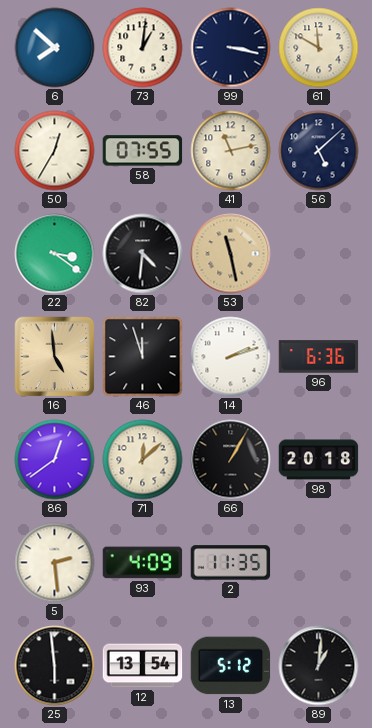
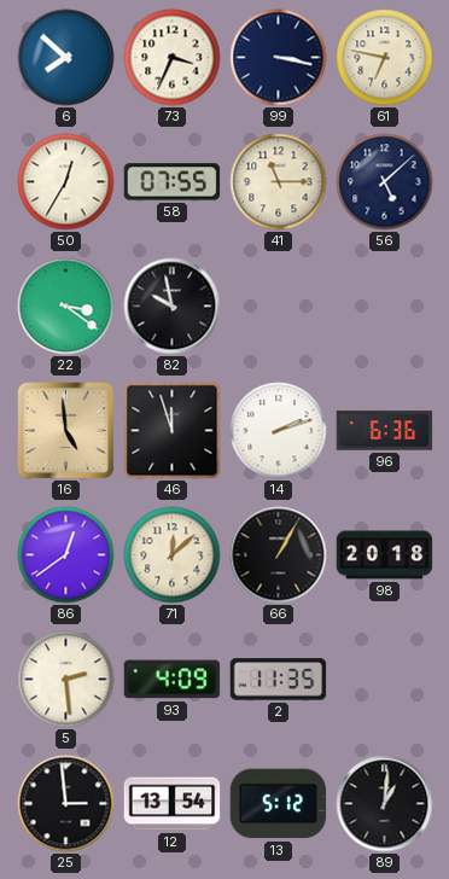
73: 1:01 -> 3:34 (173, 58)
61: 11:50 -> 6:47 (385, 58)
41: 11:13 -> 11:15 (279, 182)
82: 4:31 -> 9:58 (173, 307)
53: 11:28 -> none (231, 254)
25: 5:59 -> 2:59 (66, 804)
